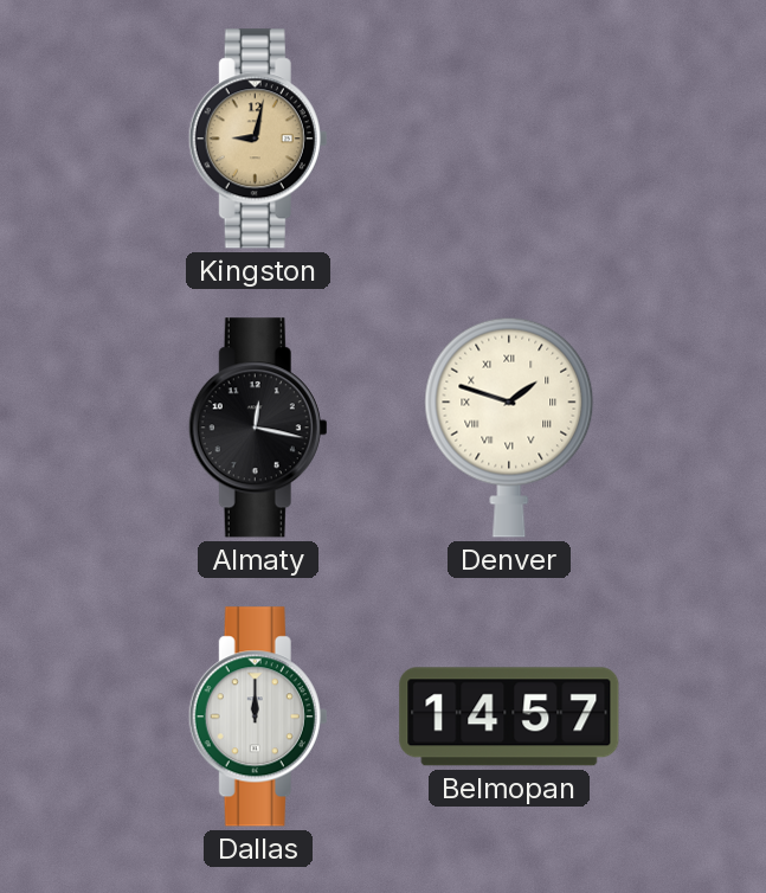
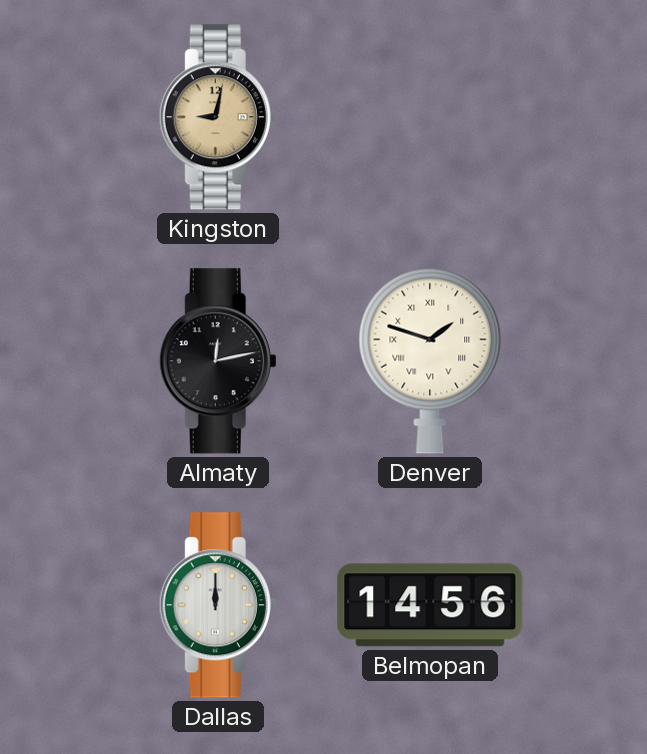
Almaty: 12:17 -> 12:13 (218, 361)
Belmopan: 14:57 -> 14:56 (430, 605)
